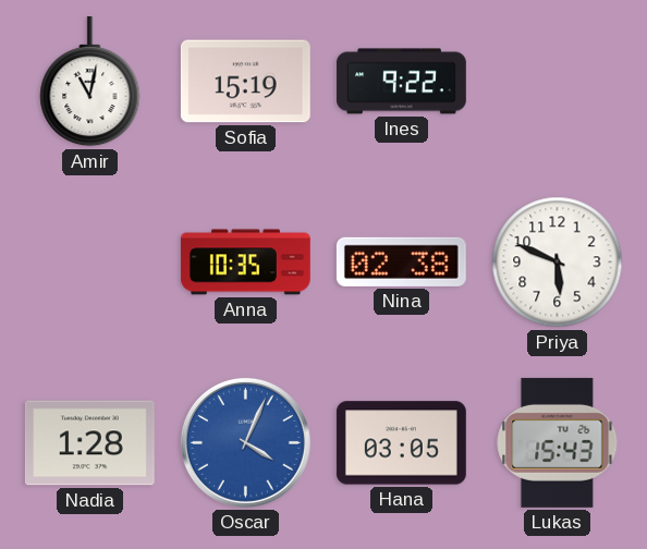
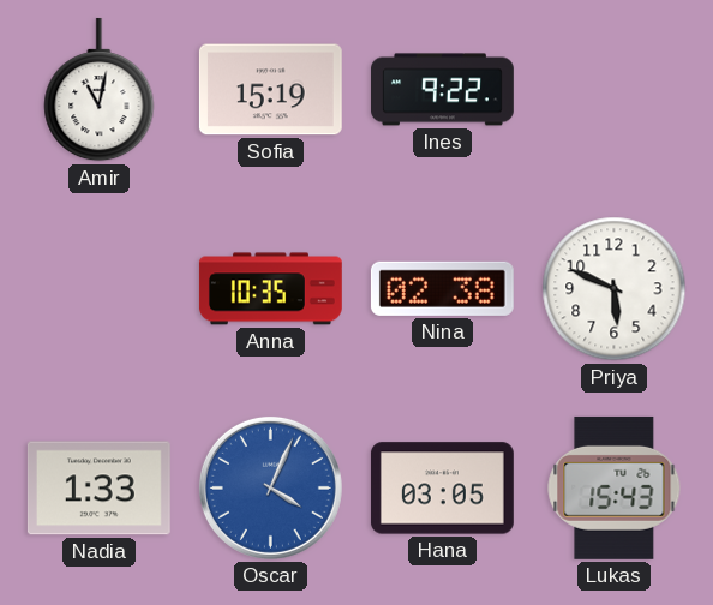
Nadia: 1:28 -> 1:33 (98, 489)
